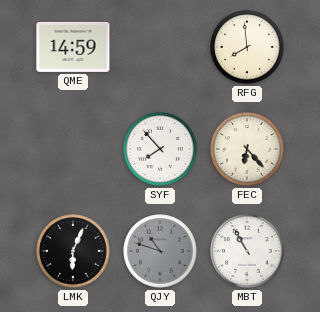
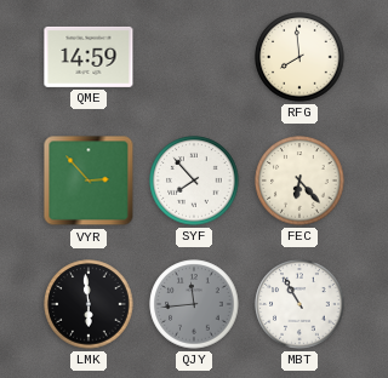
VYR: none -> 2:53 (89, 181)
LMK: 6:04 -> 5:59 (89, 304)
QJY: 10:48 -> 11:44 (194, 304)
